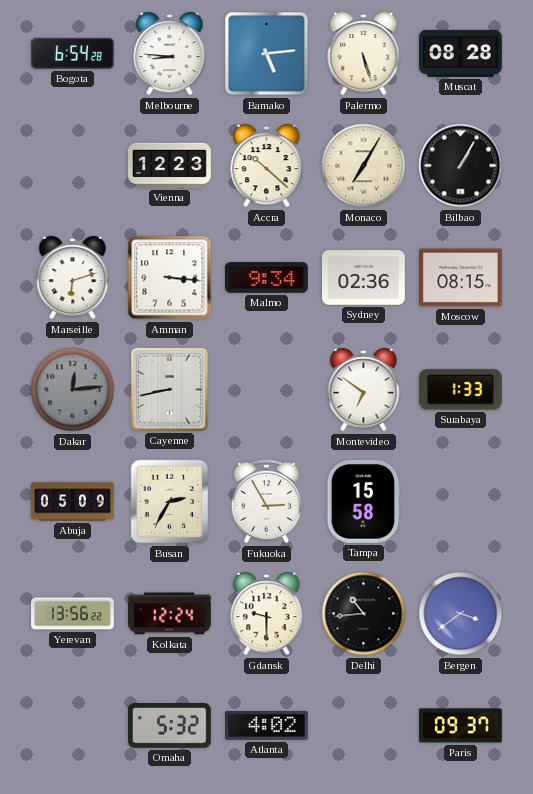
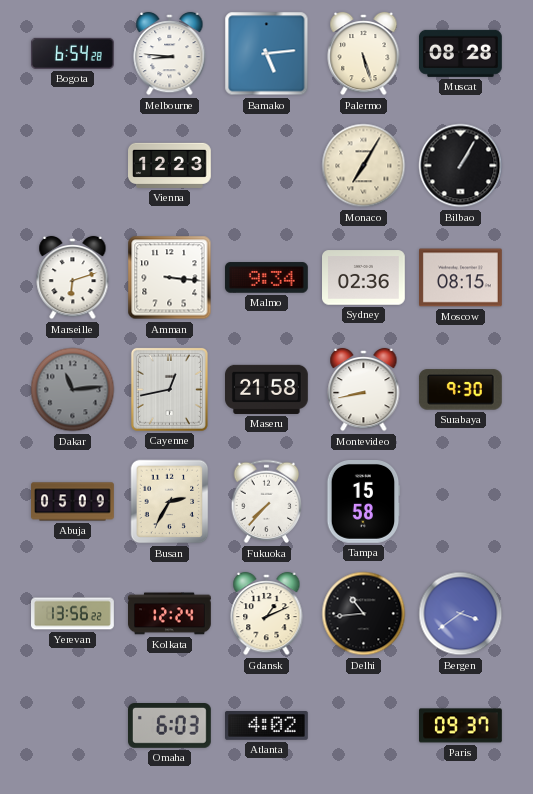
Accra: 10:22 -> none (267, 166)
Dakar: 12:14 -> 11:14 (73, 390)
Cayenne: 8:43 -> 12:43 (169, 389)
Maseru: none -> 21:58 (267, 389)
Montevideo: 6:51 -> 8:43 (364, 390)
Surabaya: 1:33 -> 9:30 (460, 390)
Fukuoka: 2:55 -> 7:37 (267, 502)
Gdansk: 9:30 -> 1:11 (267, 614)
Omaha: 5:32 -> 6:03 (170, 726)
